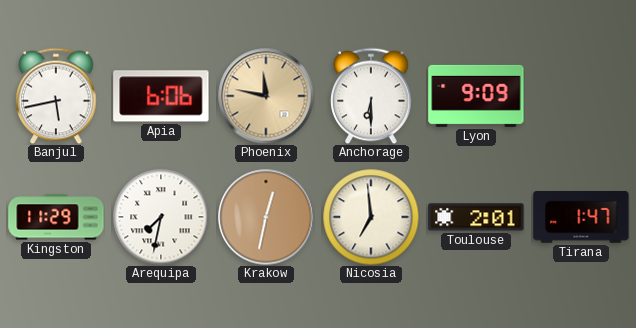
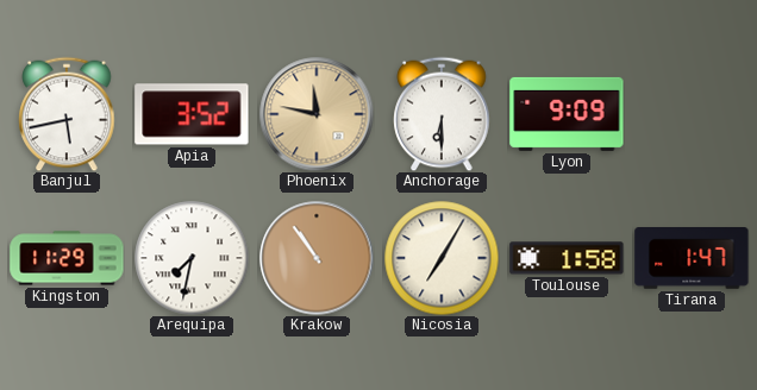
Apia: 6:06 -> 3:52 (192, 114)
Krakow: 12:32 -> 10:54 (317, 258)
Nicosia: 6:59 -> 7:05 (442, 258)
Toulouse: 2:01 -> 1:58 (567, 258)
